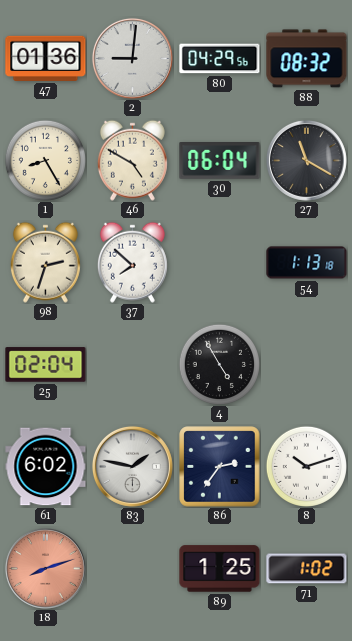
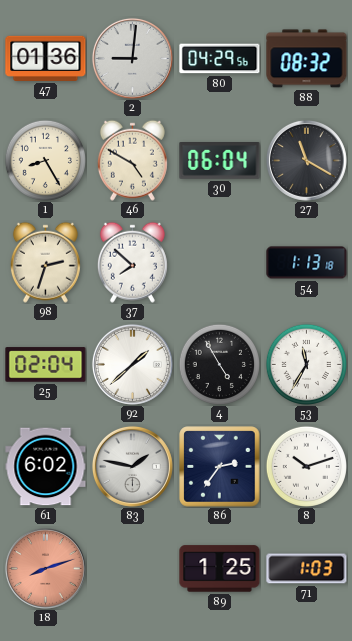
92: none -> 1:38 (132, 364)
53: none -> 11:35 (306, 364)
71: 1:02 -> 1:03 (307, 569)
